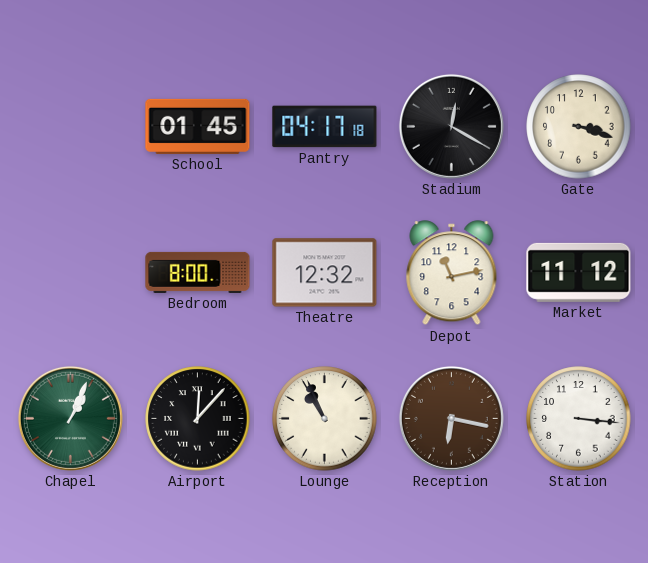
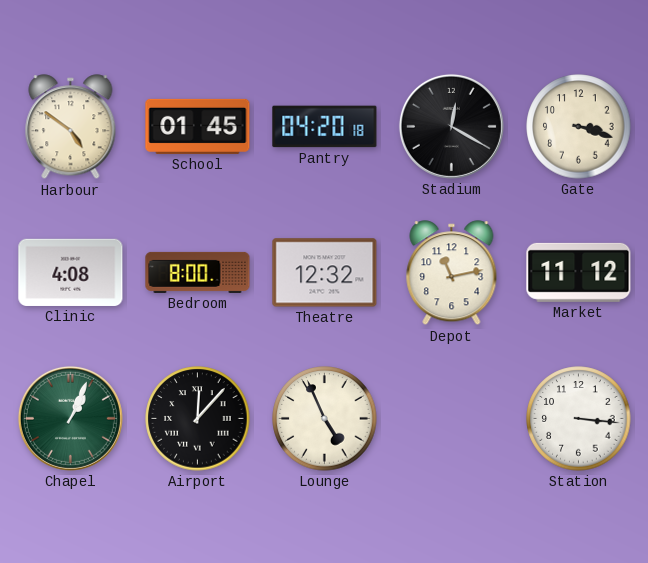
Harbour: none -> 4:51 (71, 127)
Pantry: 04:17 -> 04:20 (325, 127)
Clinic: none -> 4:08 (71, 272)
Lounge: 10:56 -> 4:56 (325, 419)
Reception: 6:17 -> none (451, 418)
